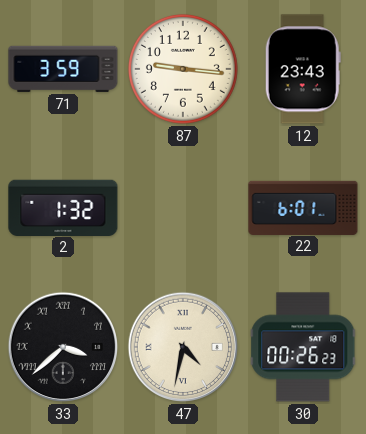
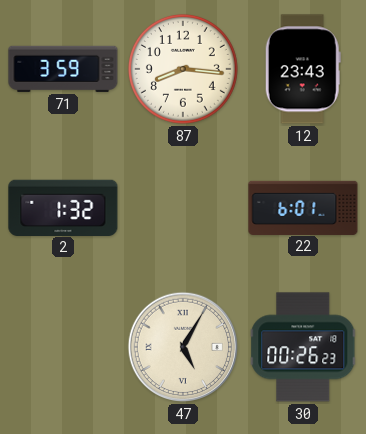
87: 9:16 -> 8:16 (183, 69)
33: 3:38 -> none (63, 347)
47: 4:32 -> 5:05 (183, 347)
